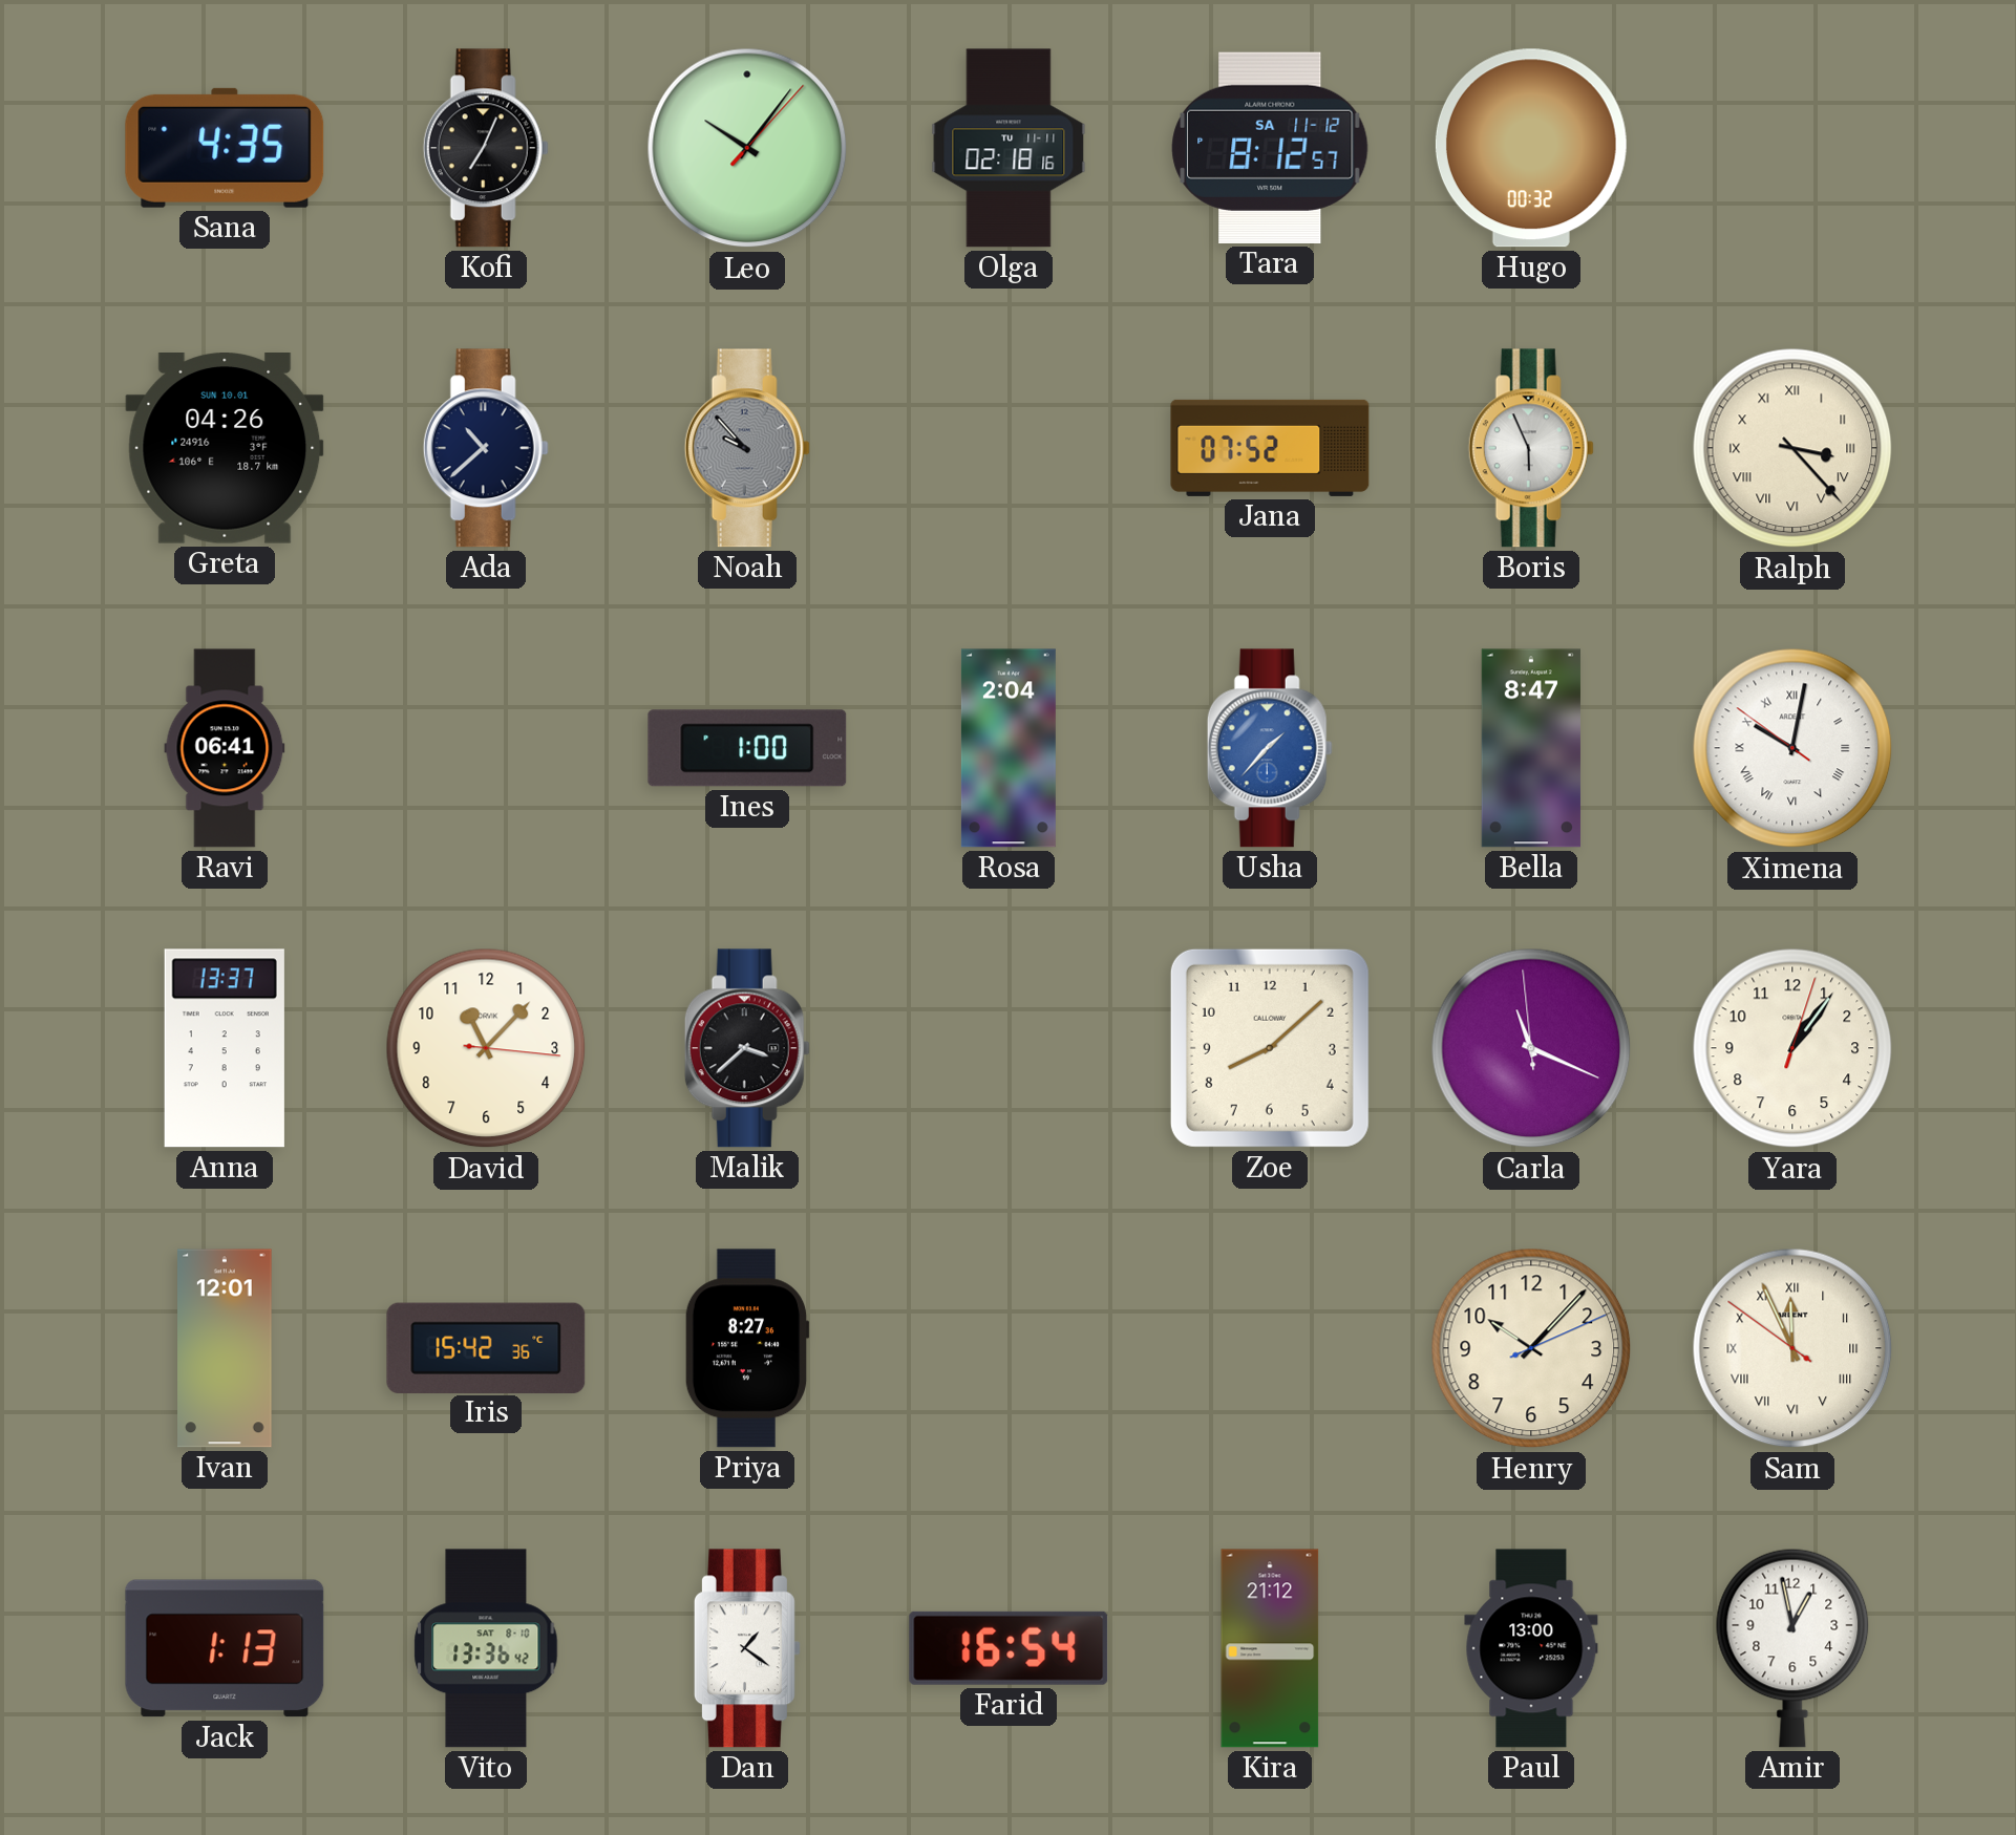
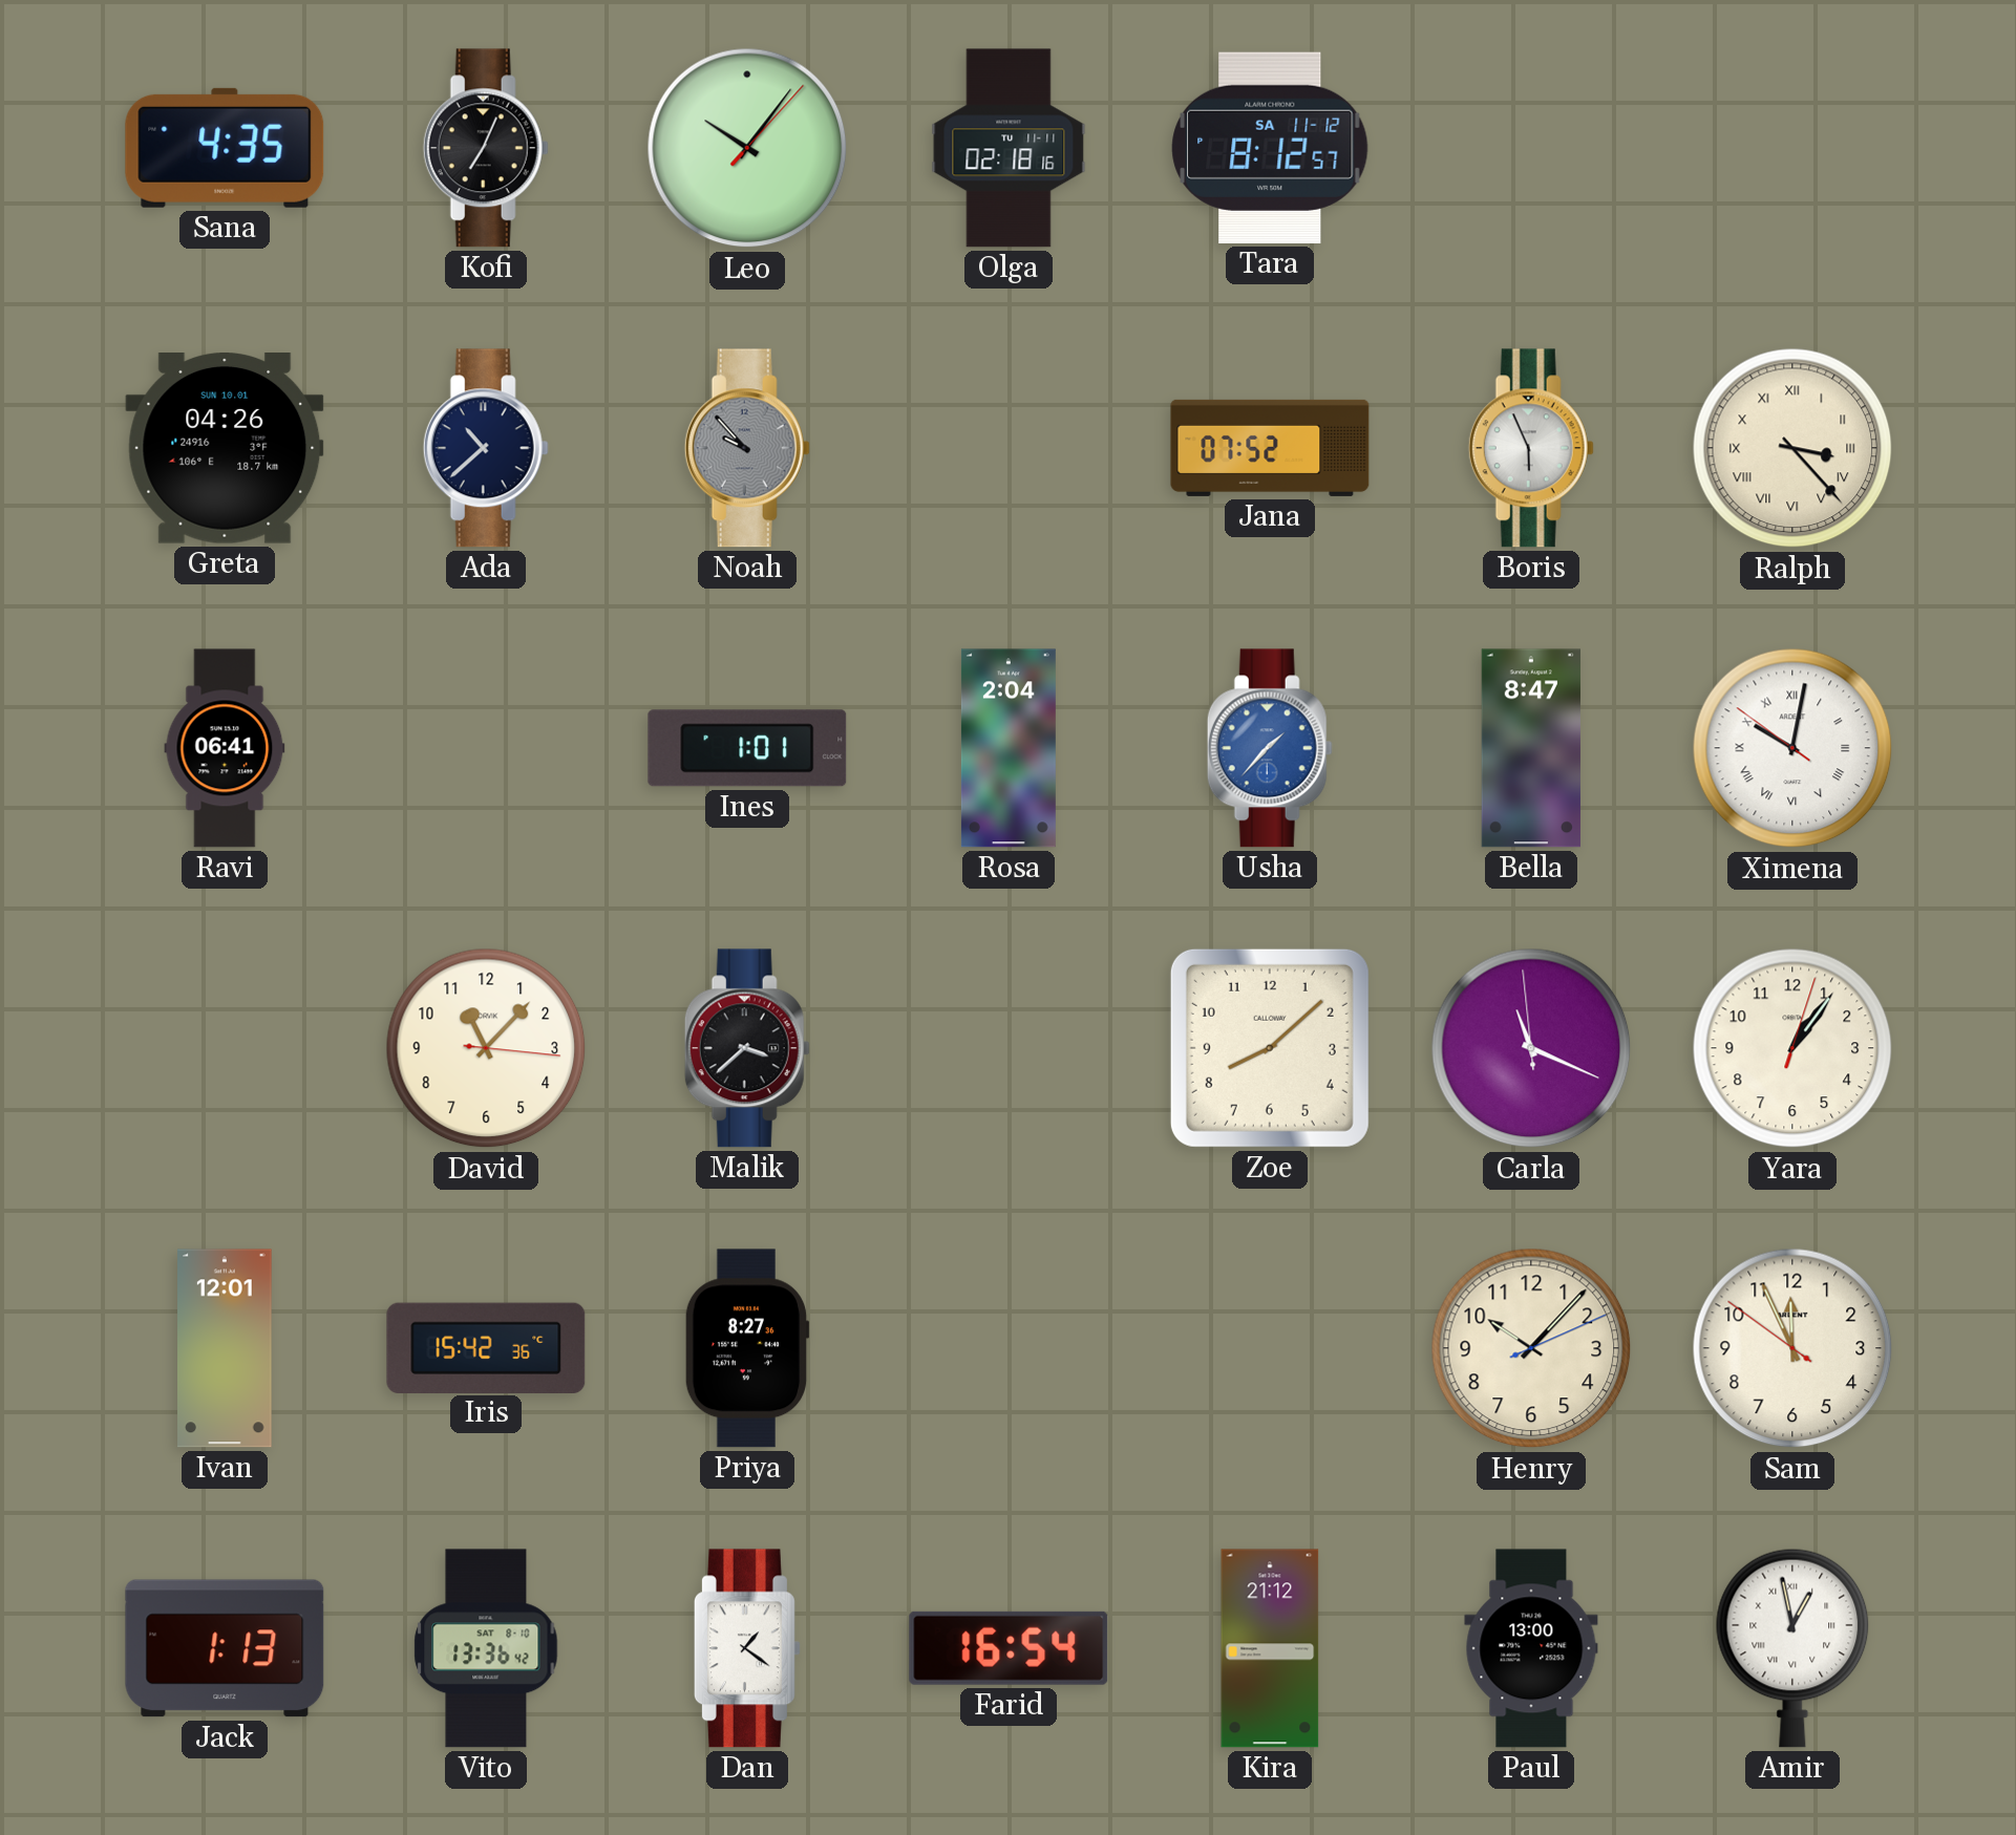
Hugo: 00:32 -> none (1531, 148)
Ines: 1:00 -> 1:01 (747, 748)
Anna: 13:37 -> none (225, 1048)
Sam numerals: Roman -> Arabic (1792, 1348)
Amir numerals: Arabic -> Roman (1792, 1648)
